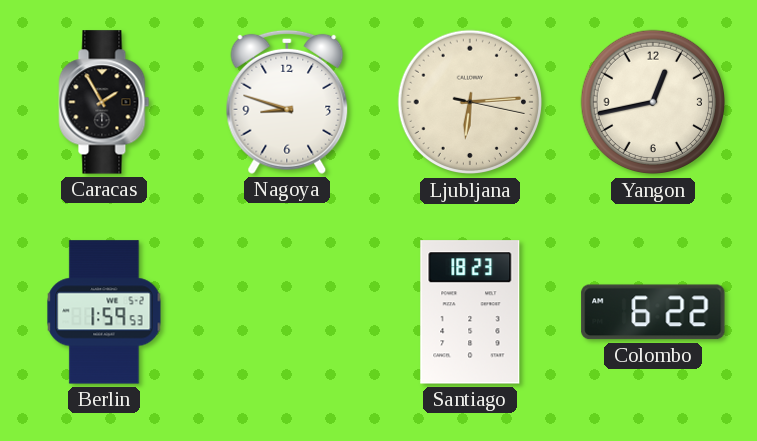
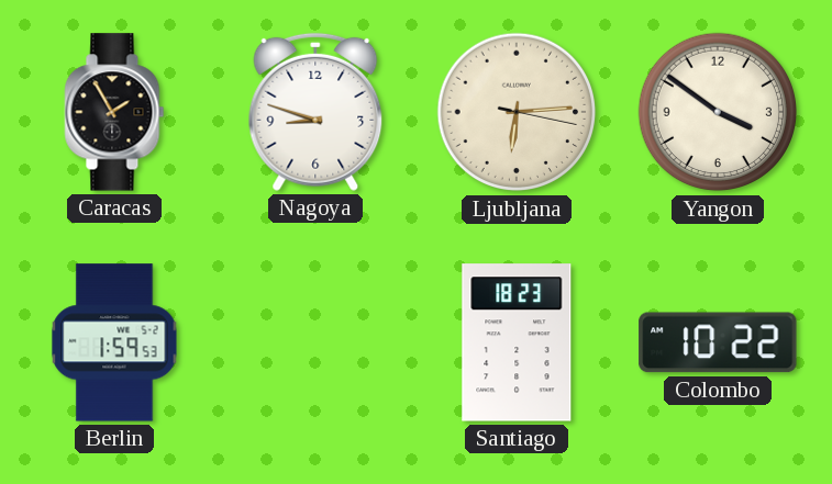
Yangon: 12:43 -> 3:51 (718, 112)
Colombo: 6:22 -> 10:22 (718, 342)
